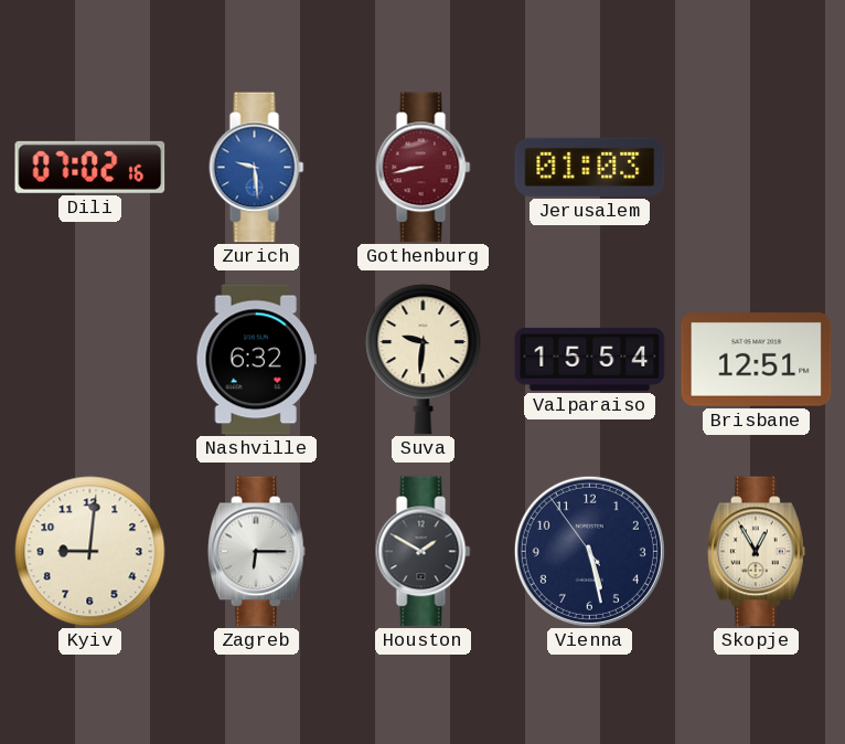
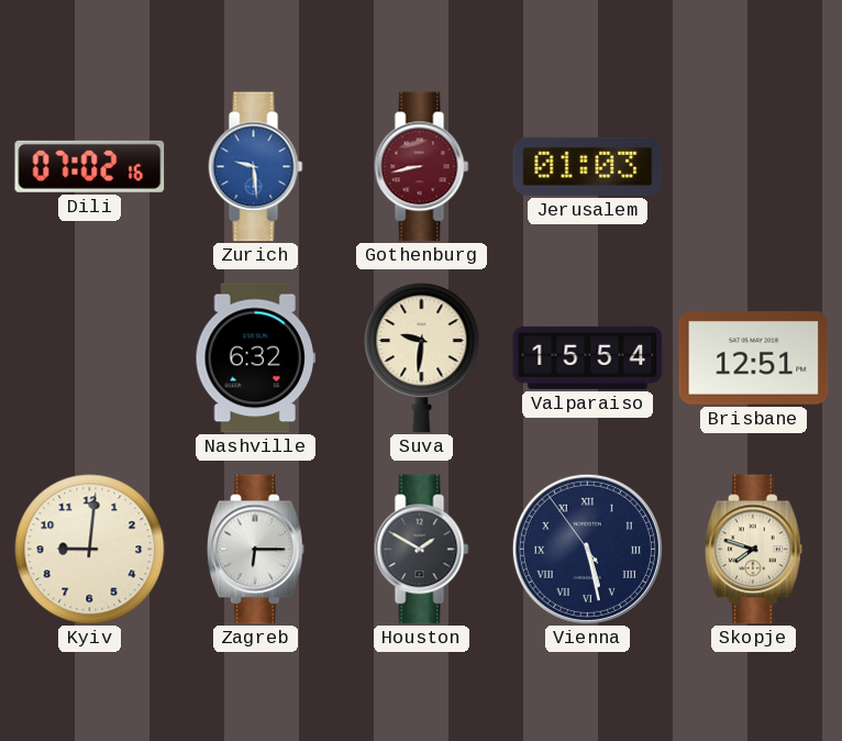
Vienna numerals: Arabic -> Roman (587, 549)
Skopje: 12:55 -> 7:48 (753, 550)
